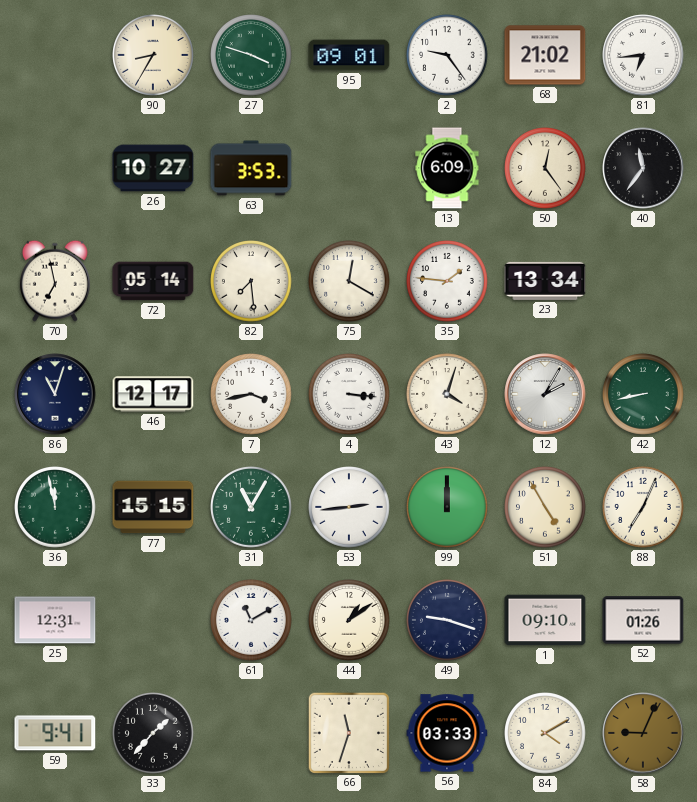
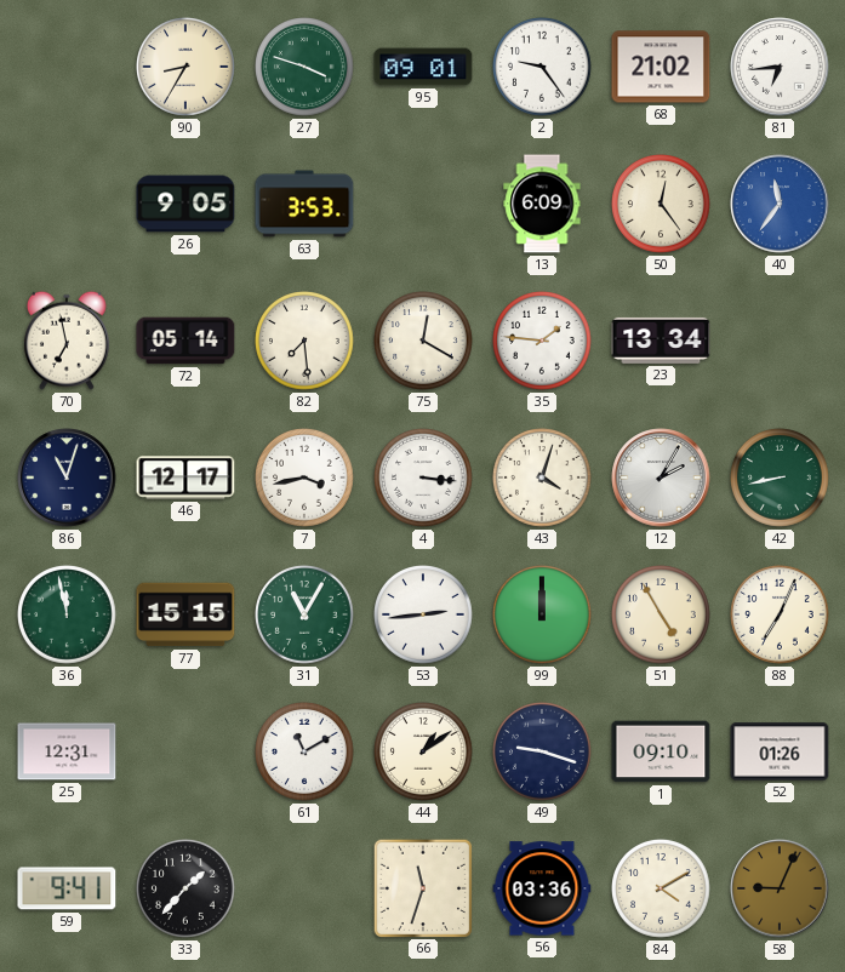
26: 10:27 -> 9:05 (185, 204)
40 dial: black -> blue (780, 204)
56: 03:33 -> 03:36 (542, 888)
